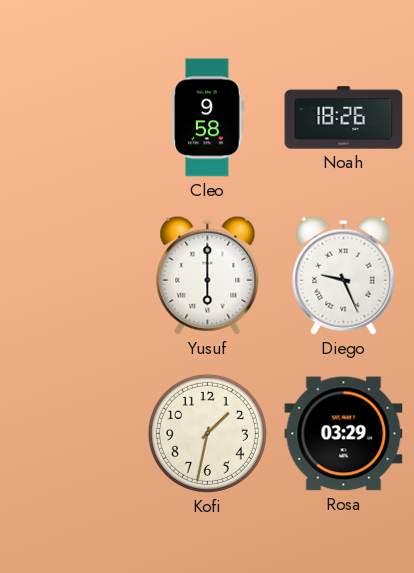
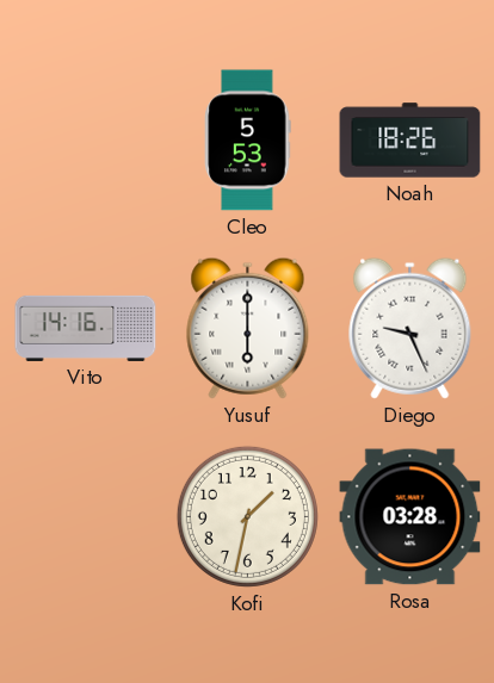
Cleo: 9:58 -> 5:53 (248, 141)
Vito: none -> 14:16 (86, 328)
Rosa: 03:29 -> 03:28 (410, 517)
